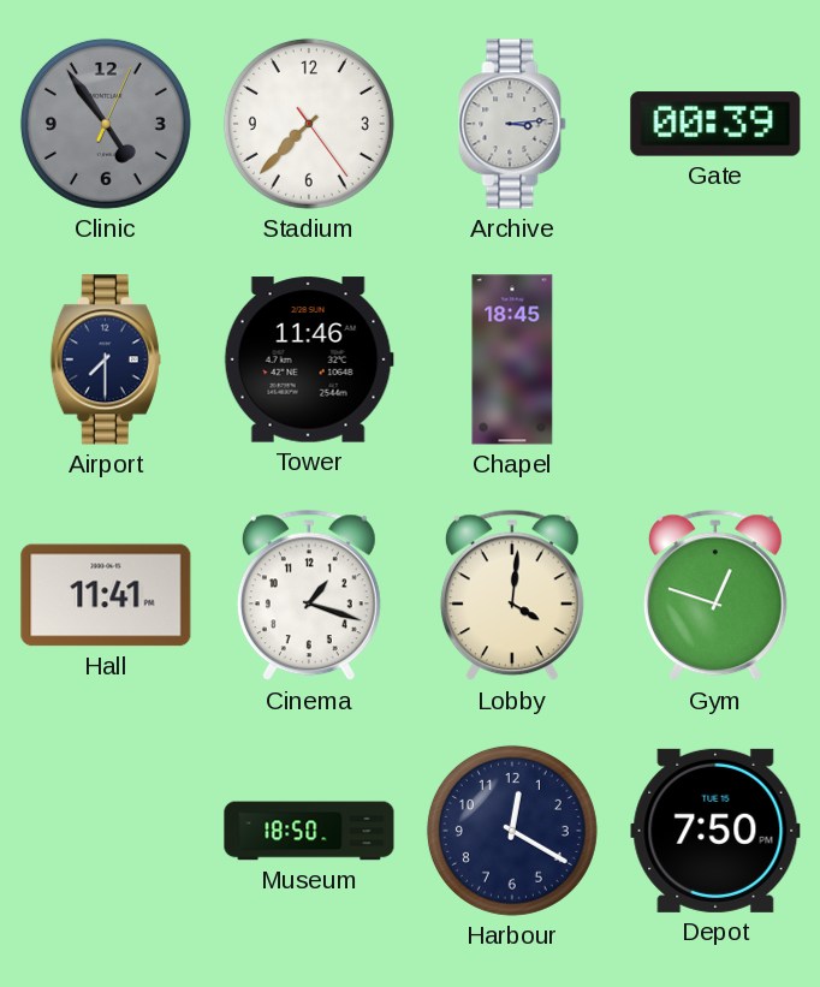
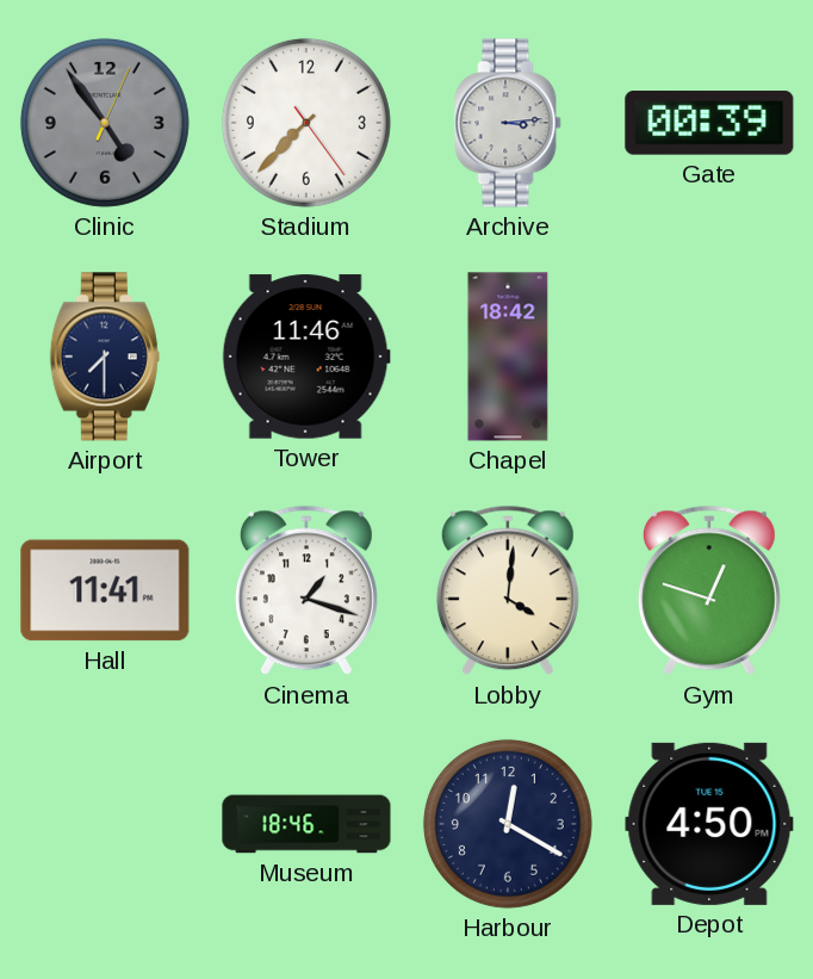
Chapel: 18:45 -> 18:42 (508, 357)
Museum: 18:50 -> 18:46 (306, 824)
Depot: 7:50 -> 4:50 (709, 824)
